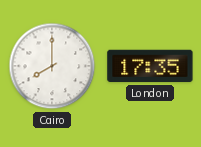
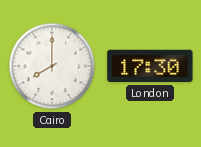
London: 17:35 -> 17:30 (150, 66)
